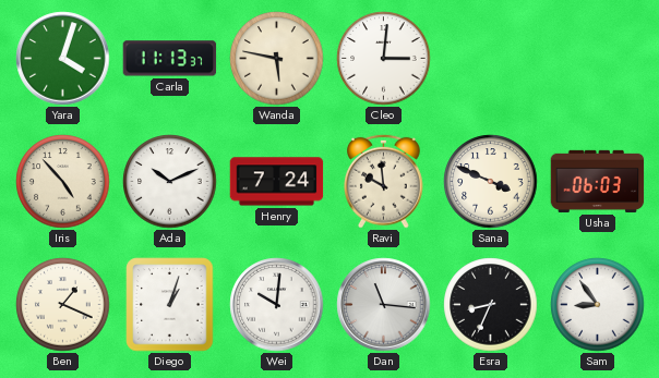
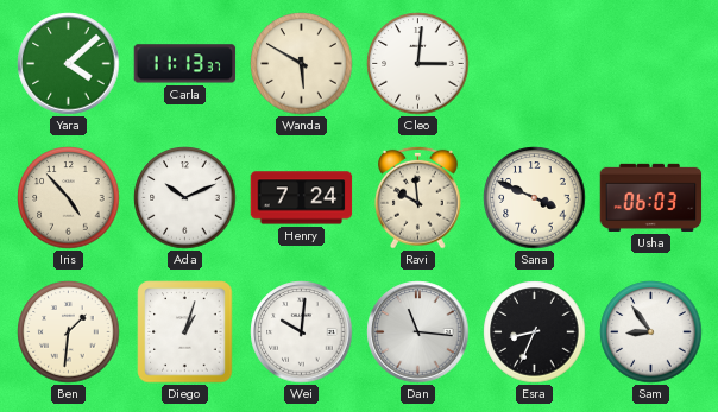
Yara: 4:03 -> 4:08 (69, 64)
Wanda: 5:47 -> 5:50 (302, 64)
Ben: 1:19 -> 1:31 (69, 332)
